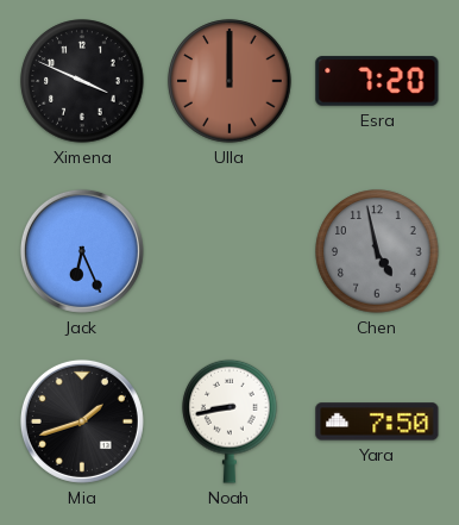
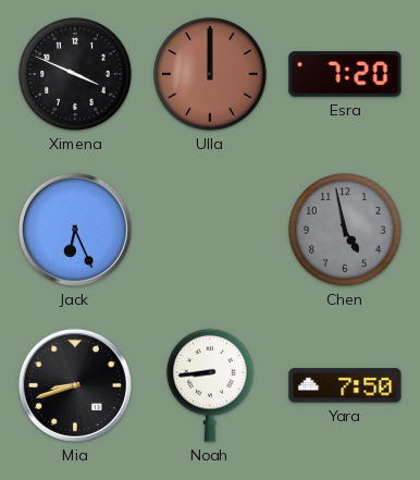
Mia: 1:42 -> 8:42 (75, 385)
Noah: 8:43 -> 8:44 (210, 385)
